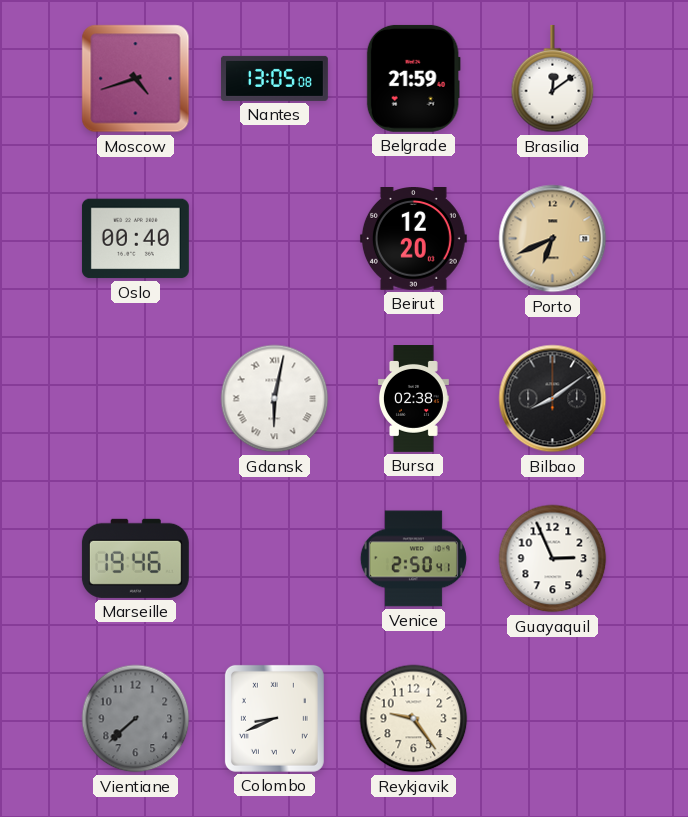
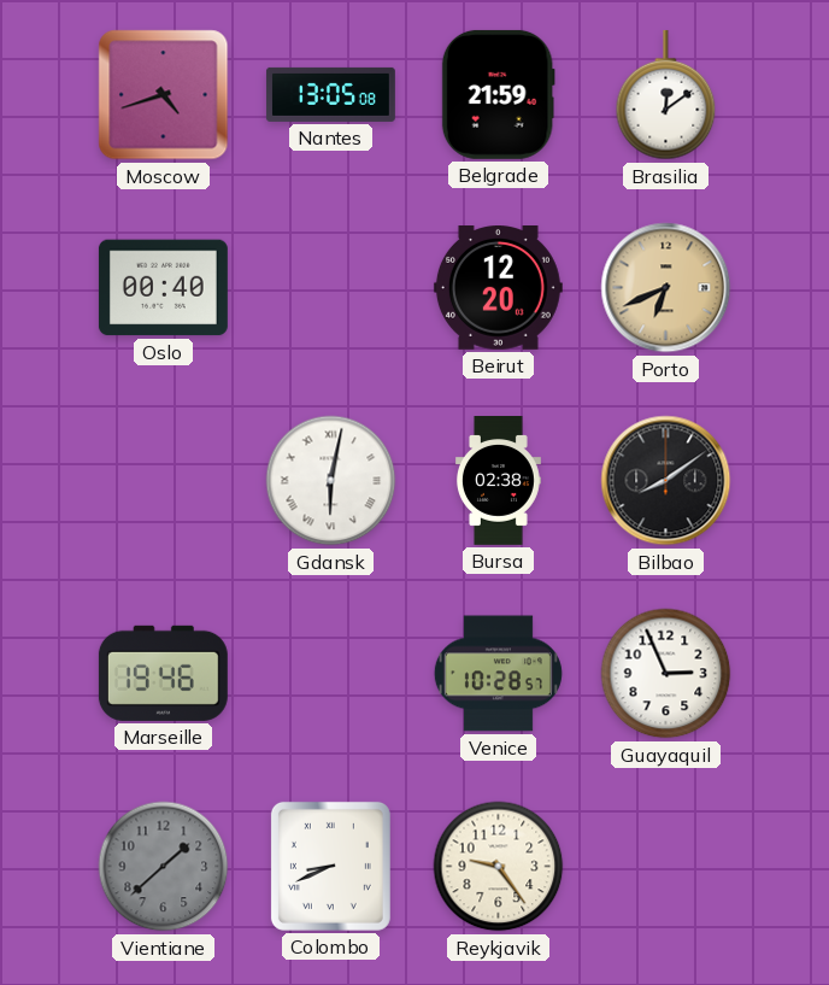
Venice: 2:50 -> 10:28 (498, 674)
Vientiane: 7:38 -> 1:38 (164, 867)
